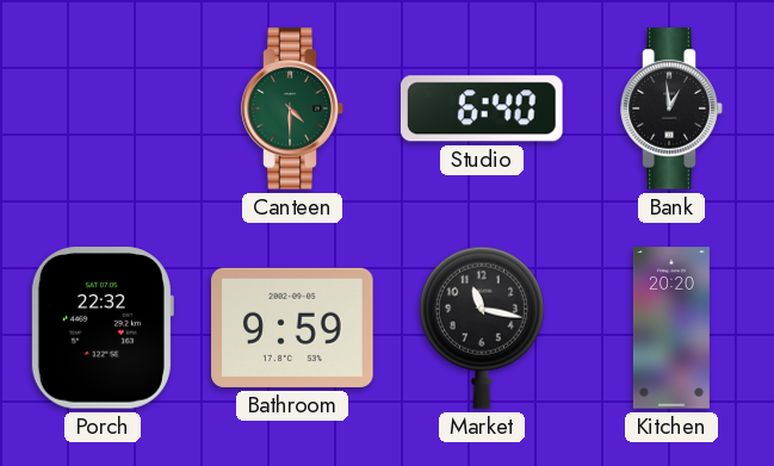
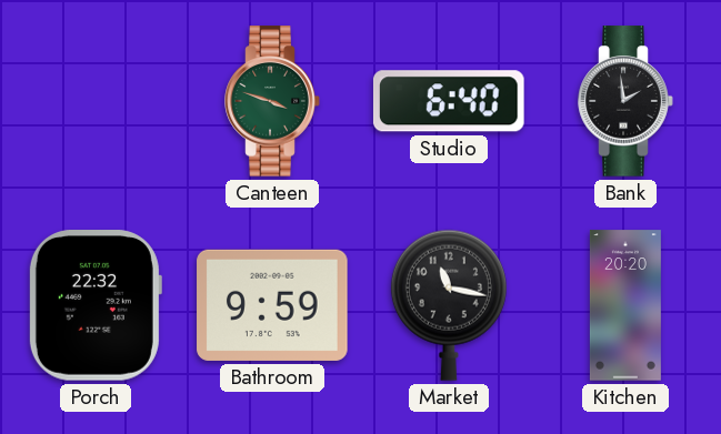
Canteen: 4:30 -> 3:48 (272, 101)
Bank: 12:59 -> 1:59 (625, 101)
